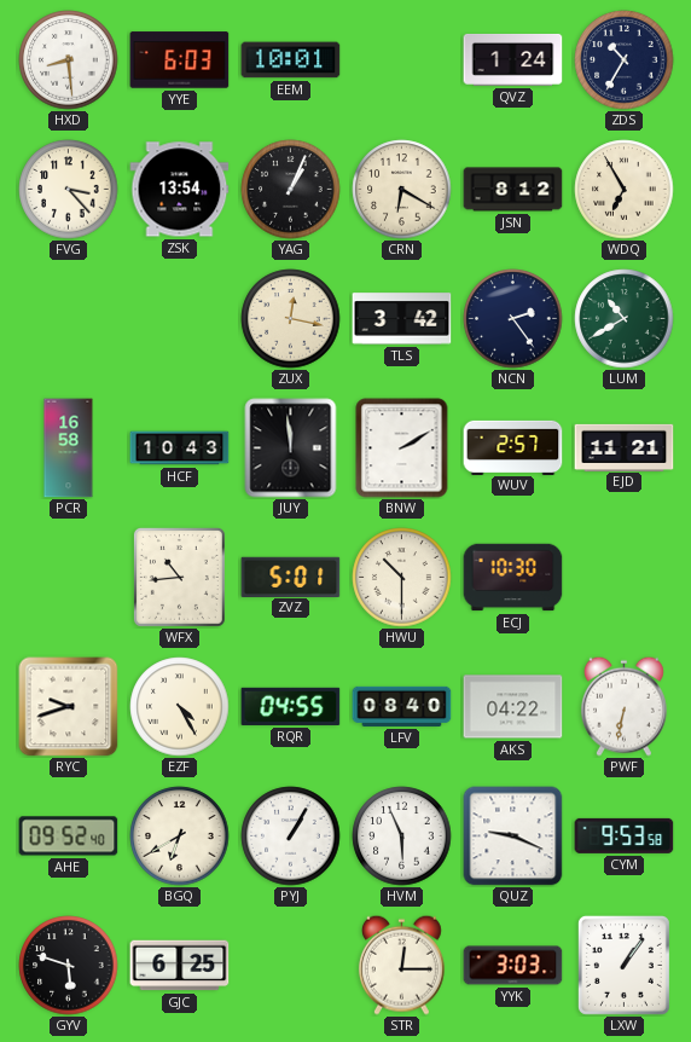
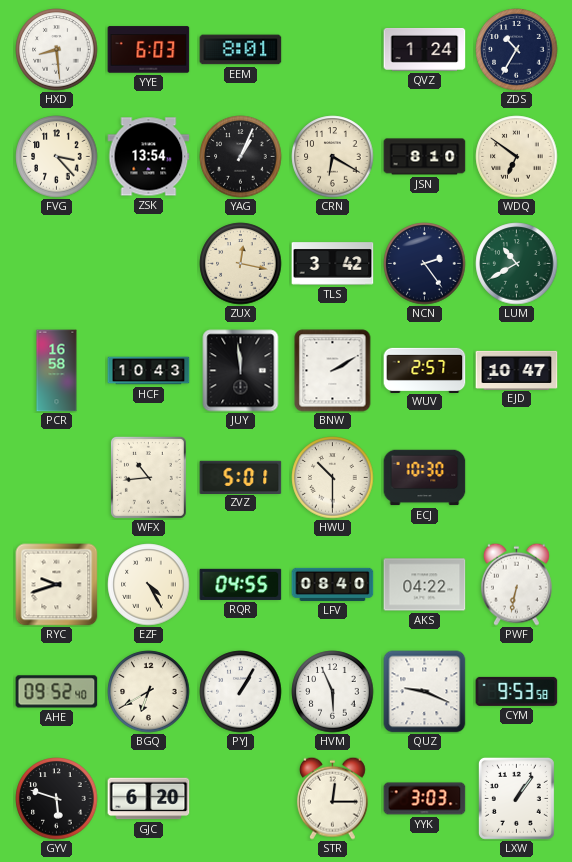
EEM: 10:01 -> 8:01 (241, 50)
JSN: 8:12 -> 8:10 (425, 157)
WDQ: 6:55 -> 6:51 (517, 157)
EJD: 11:21 -> 10:47 (517, 370)
GJC: 6:25 -> 6:20 (149, 799)
